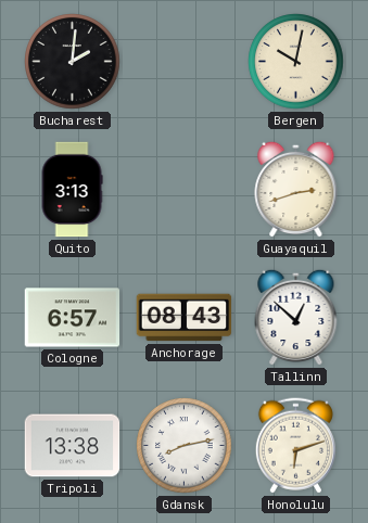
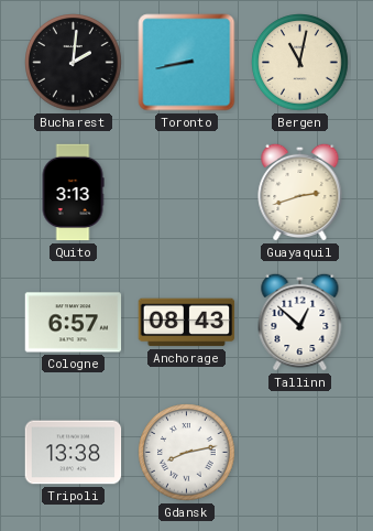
Toronto: none -> 8:43 (187, 63)
Bergen: 10:02 -> 11:02 (300, 63)
Honolulu: 6:12 -> none (295, 446)
